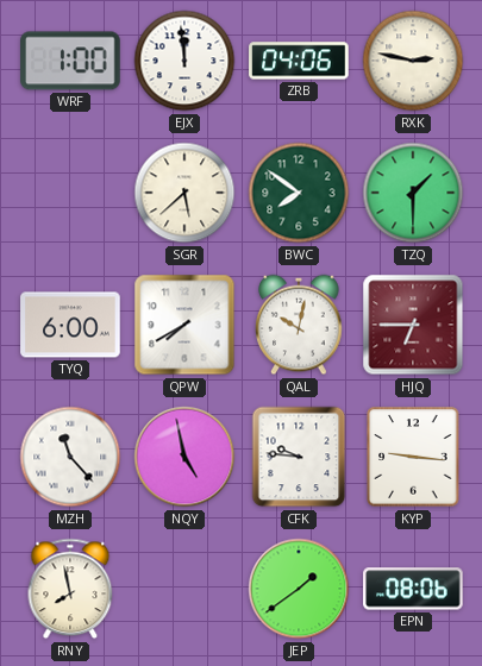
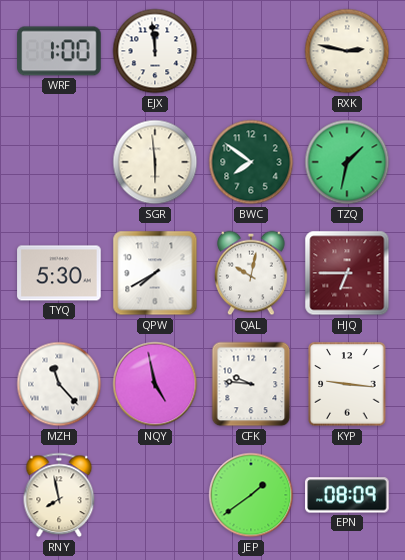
ZRB: 04:06 -> none (299, 61)
SGR: 5:38 -> 5:59 (155, 162)
TZQ: 1:30 -> 1:32 (347, 162)
TYQ: 6:00 -> 5:30 (59, 273)
EPN: 08:06 -> 08:09 (347, 495)
